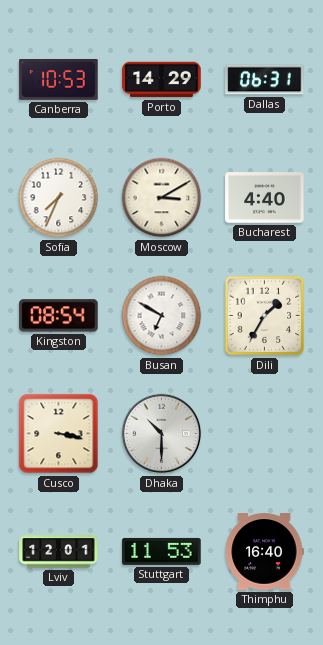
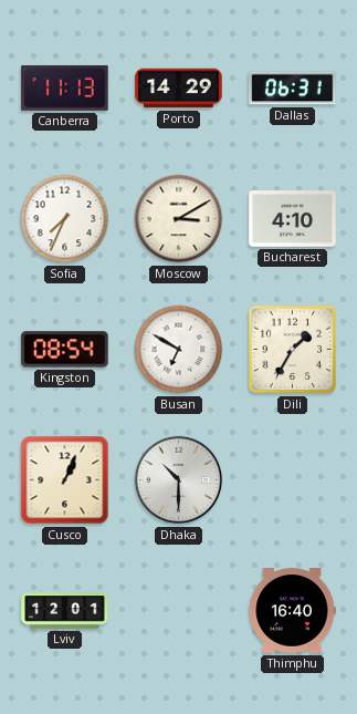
Canberra: 10:53 -> 11:13 (65, 87)
Bucharest: 4:40 -> 4:10 (293, 219)
Cusco: 3:17 -> 1:04 (65, 480)
Stuttgart: 11:53 -> none (162, 551)
